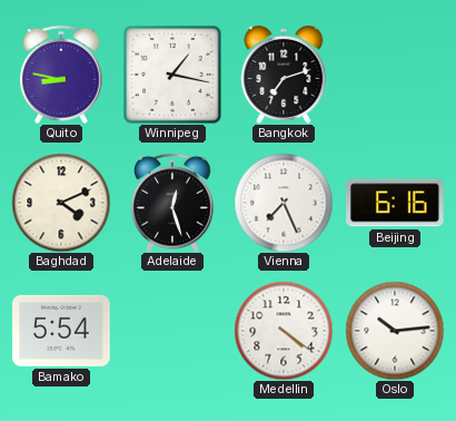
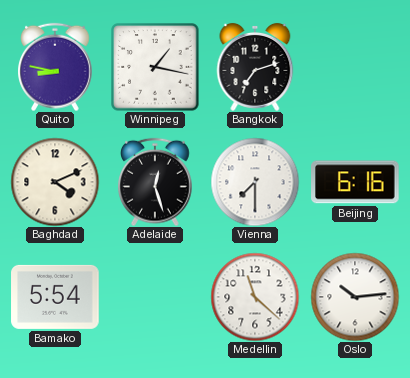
Vienna: 7:26 -> 7:30 (255, 182)
Medellin: 4:21 -> 11:22 (255, 297)
